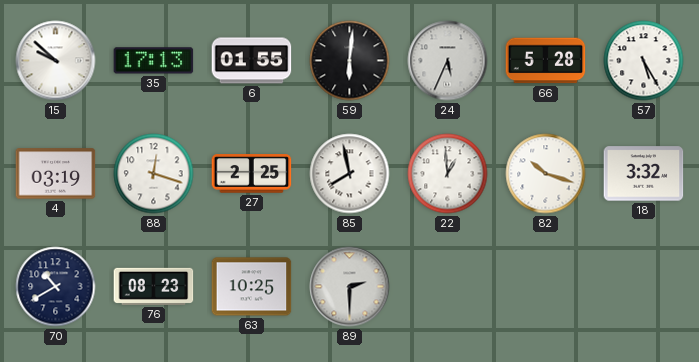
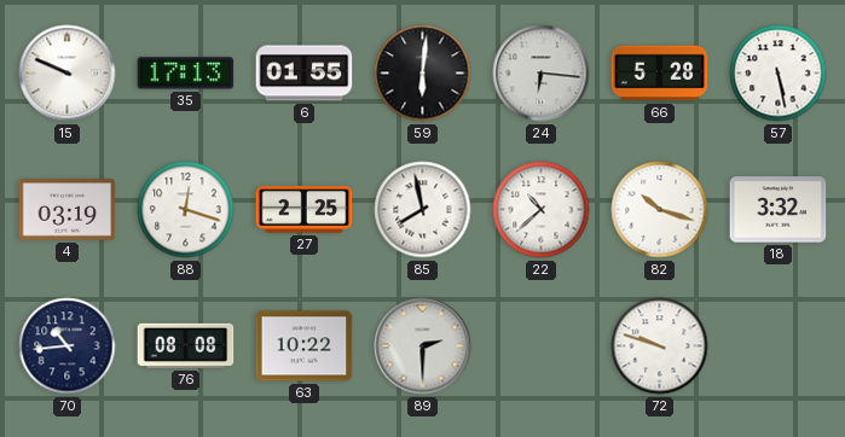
15: 9:52 -> 9:49 (68, 74)
24: 5:34 -> 6:16 (542, 74)
57: 5:25 -> 5:28 (779, 74)
22: 12:59 -> 10:38 (542, 210)
70: 10:40 -> 10:44 (68, 346)
76: 08:23 -> 08:08 (186, 345)
63: 10:25 -> 10:22 (305, 346)
72: none -> 9:48 (660, 346)
